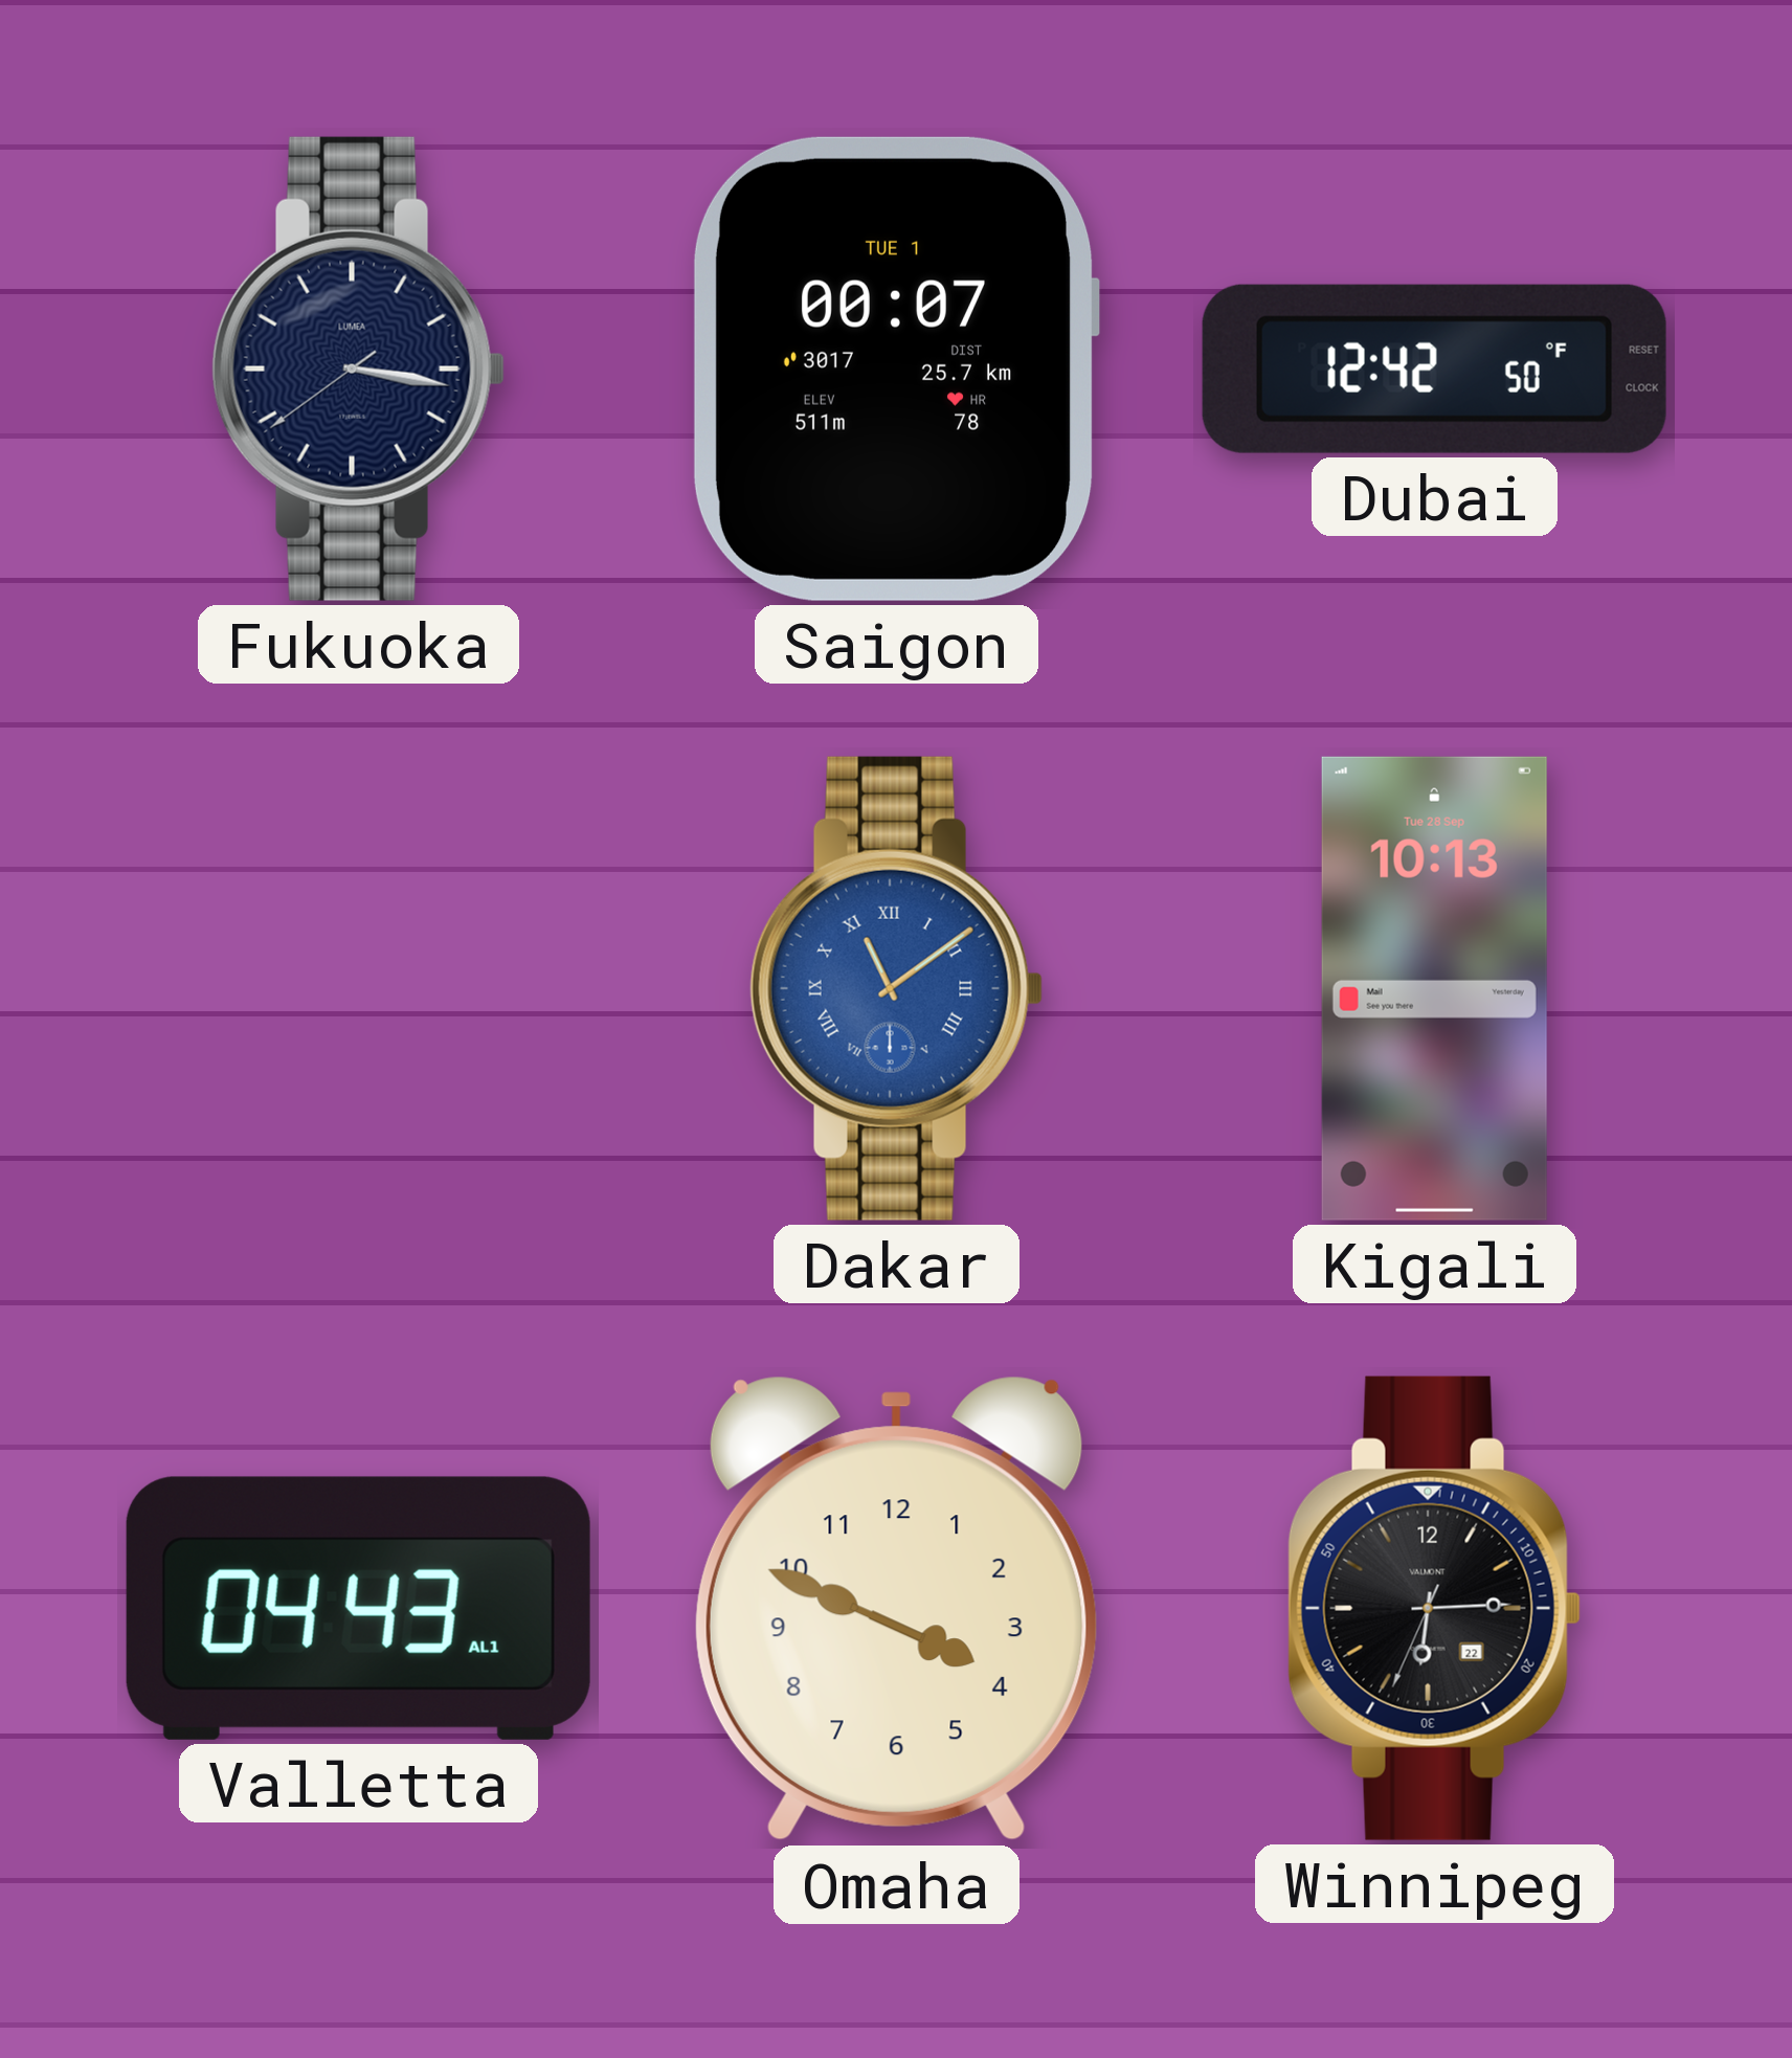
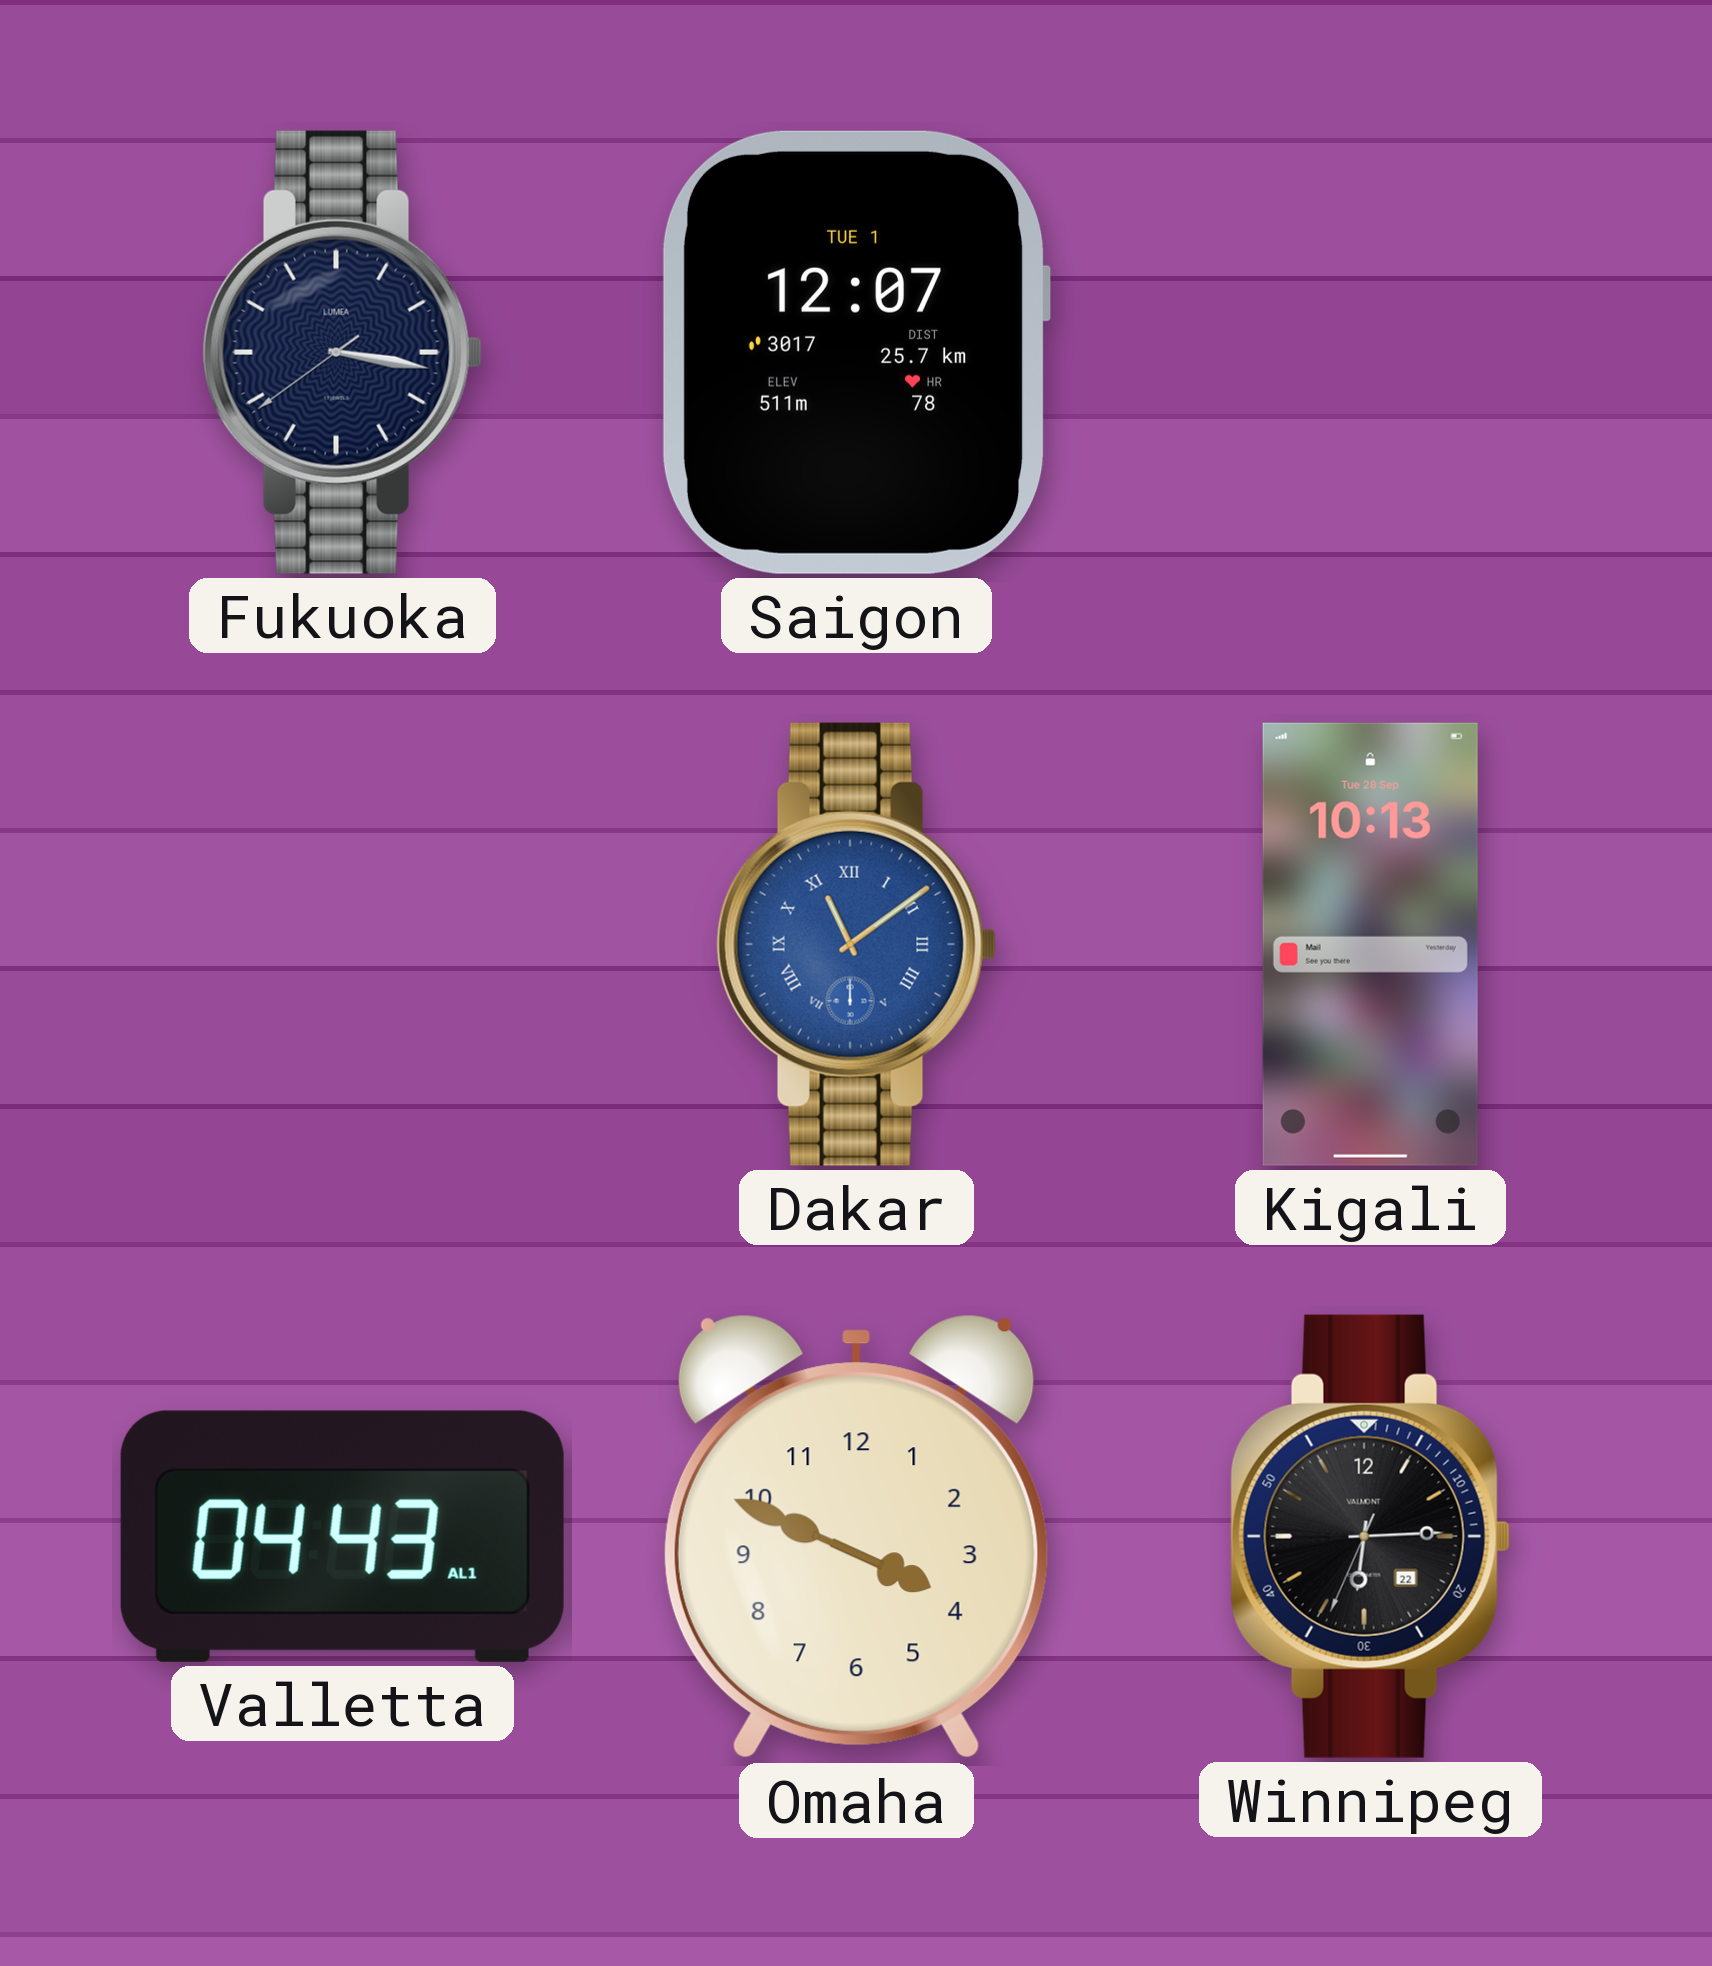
Saigon: 00:07 -> 12:07 (856, 352)
Dubai: 12:42 -> none (1434, 368)
